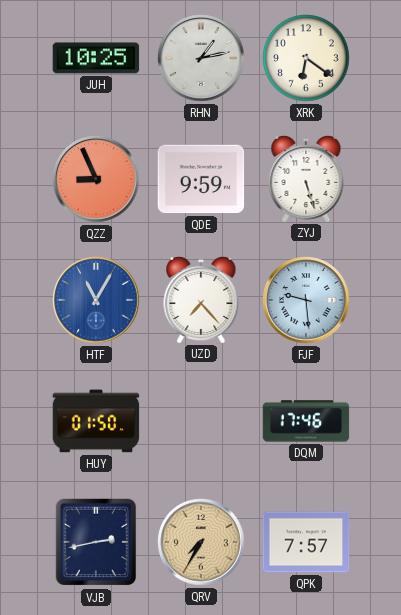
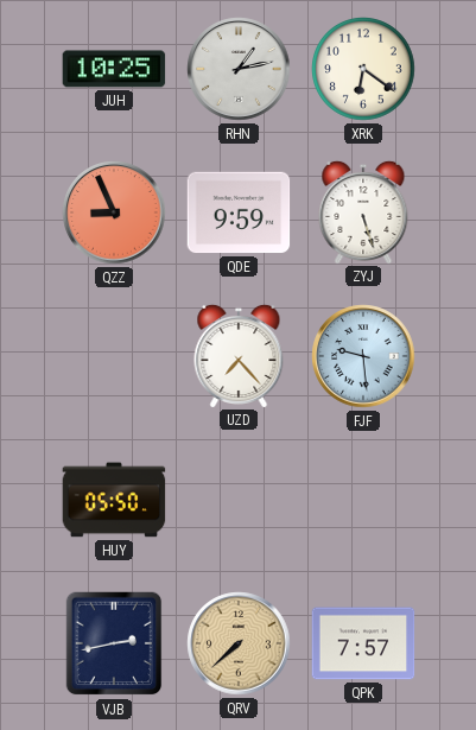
HTF: 11:05 -> none (96, 300)
HUY: 01:50 -> 05:50 (114, 500)
DQM: 17:46 -> none (306, 421)
QRV: 7:35 -> 7:38 (239, 643)
